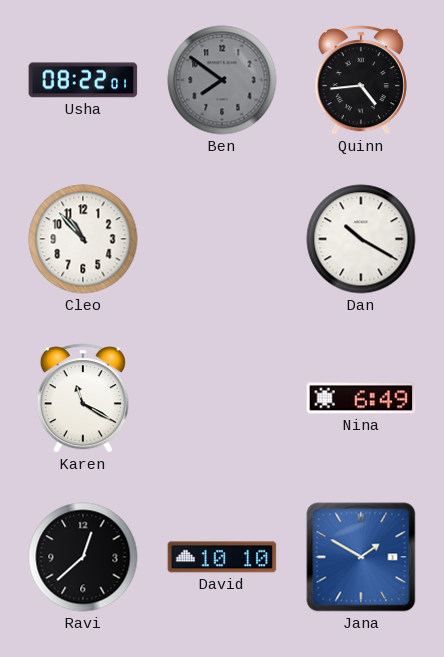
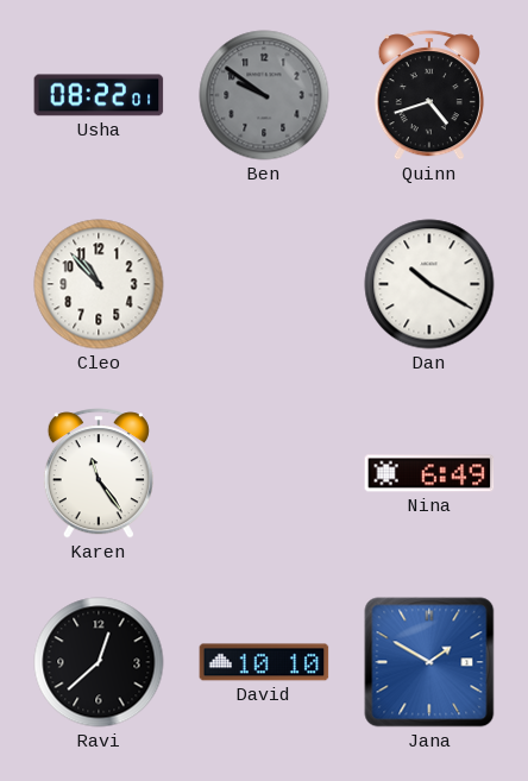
Ben: 7:51 -> 9:51 (264, 95)
Quinn: 4:44 -> 4:42 (429, 95)
Karen: 11:20 -> 11:24 (99, 473)
